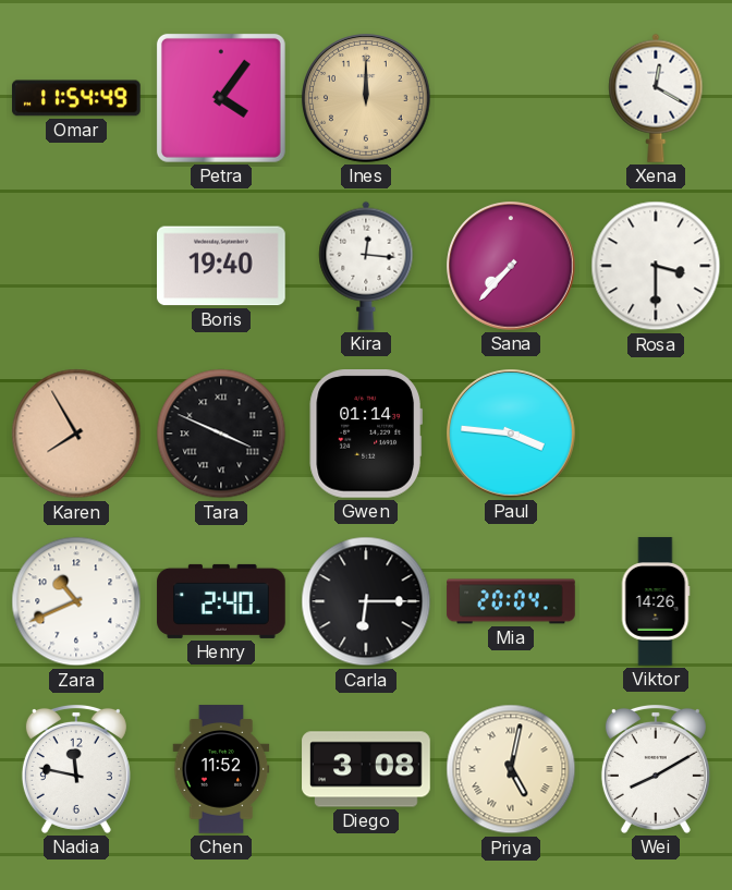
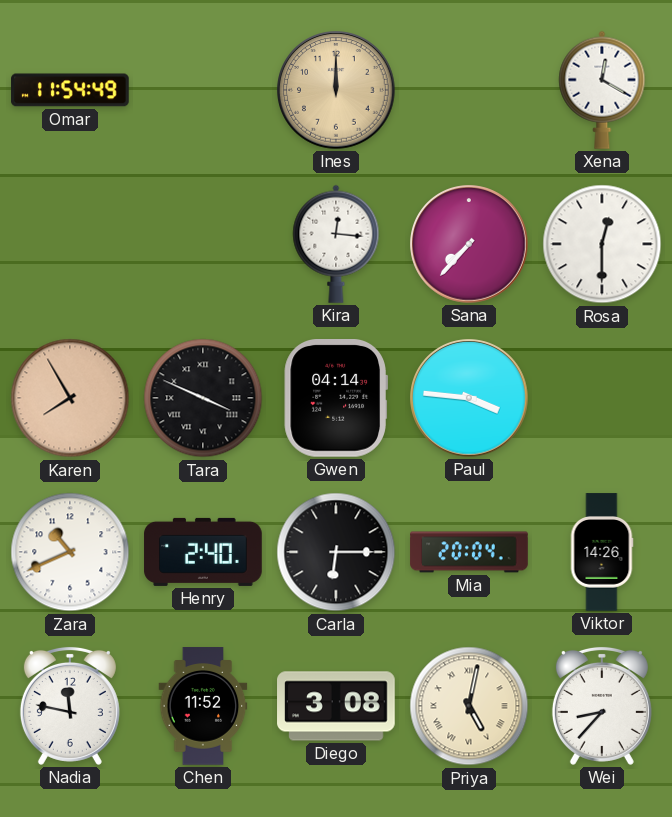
Petra: 4:06 -> none (221, 98)
Boris: 19:40 -> none (222, 266)
Rosa: 3:30 -> 12:30 (602, 244)
Gwen: 01:14 -> 04:14 (336, 399)
Wei: 8:10 -> 8:37 (602, 706)
